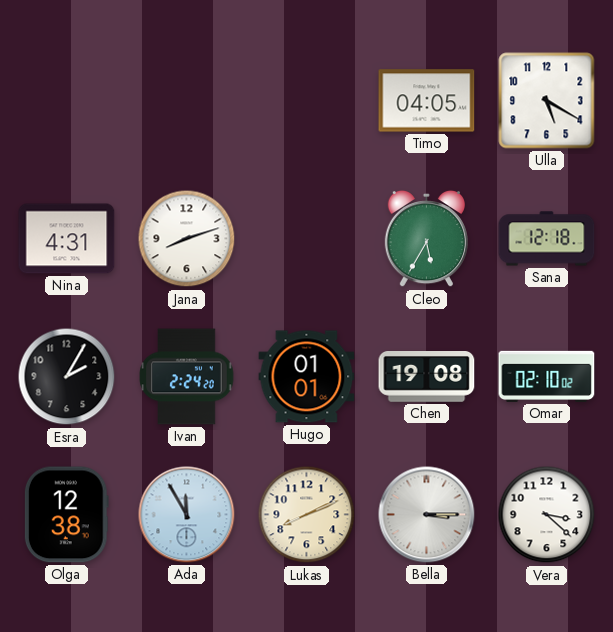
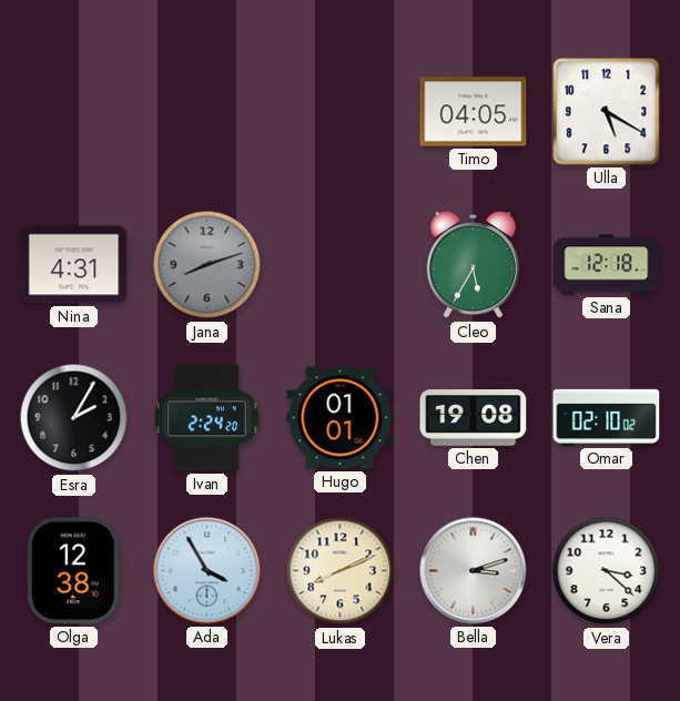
Jana dial: white -> grey (207, 265)
Ada: 11:55 -> 3:55 (207, 571)
Bella: 3:15 -> 3:12 (474, 571)
